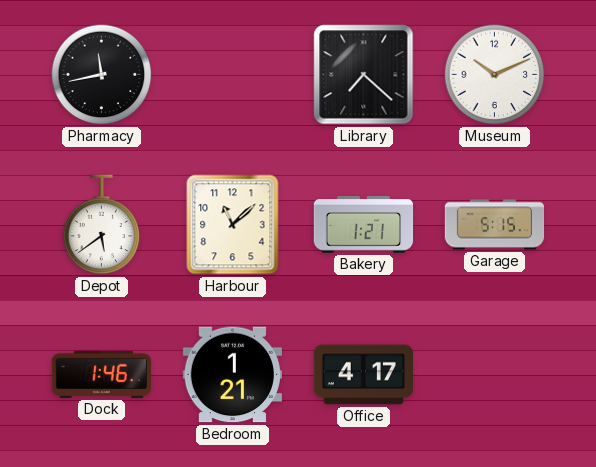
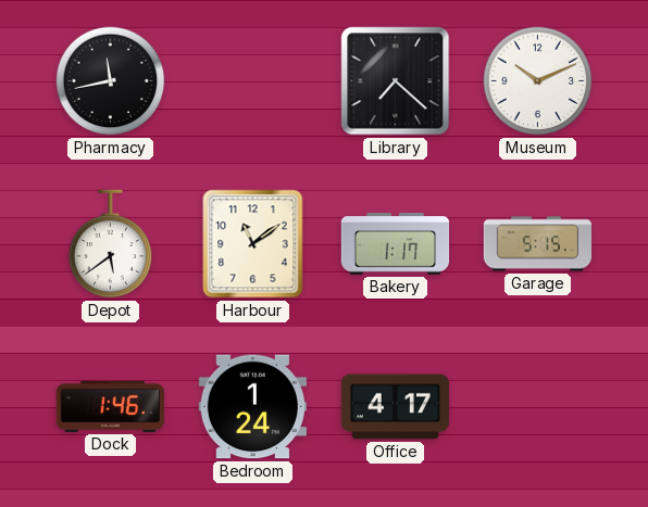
Harbour: 11:08 -> 11:09 (253, 244)
Bakery: 1:21 -> 1:17 (396, 244)
Bedroom: 1:21 -> 1:24 (252, 407)
